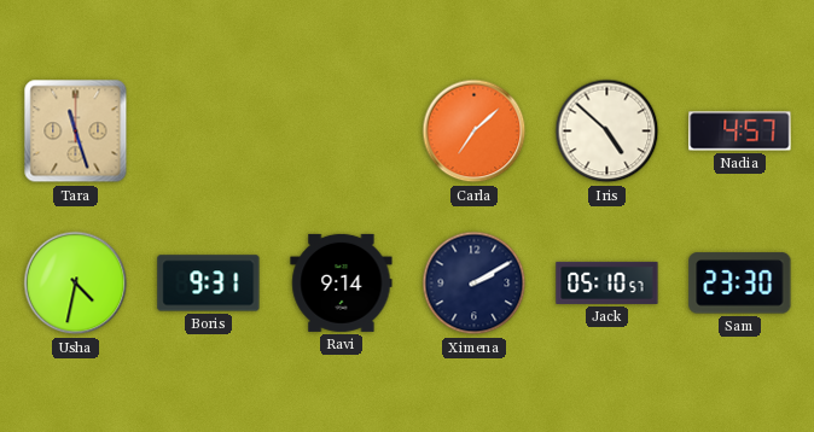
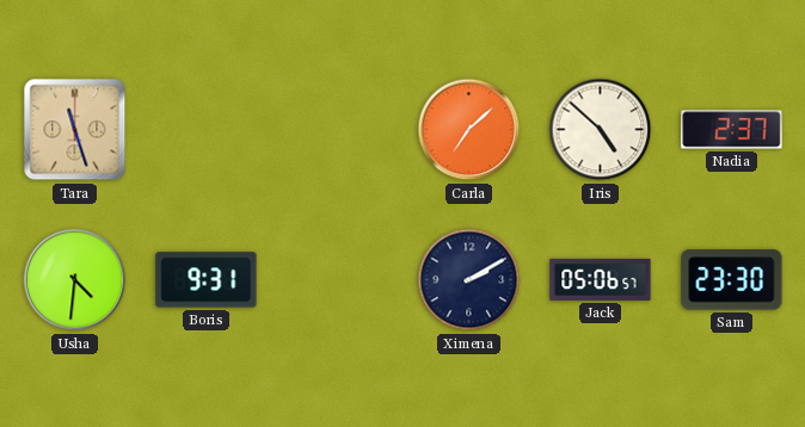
Nadia: 4:57 -> 2:37 (732, 130)
Usha: 4:32 -> 4:31 (75, 280)
Ravi: 9:14 -> none (342, 282)
Jack: 05:10 -> 05:06 (601, 279)
